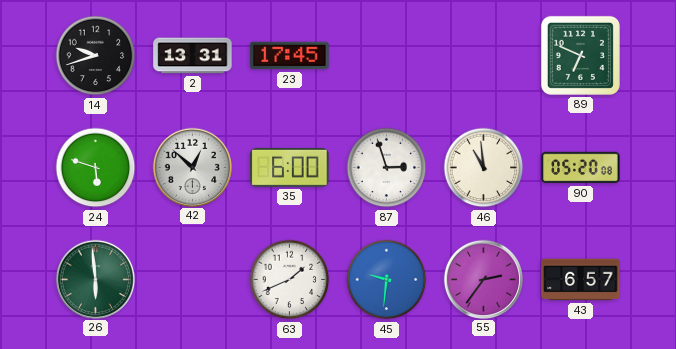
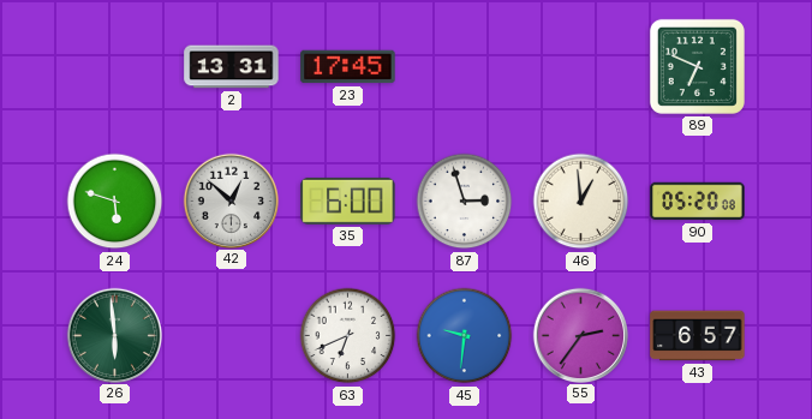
14: 9:42 -> none (96, 56)
46: 10:59 -> 12:59 (581, 202)
63: 1:41 -> 6:41 (348, 336)
